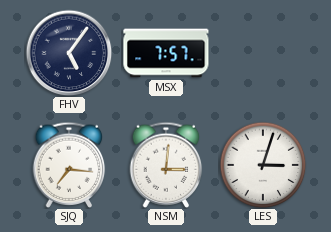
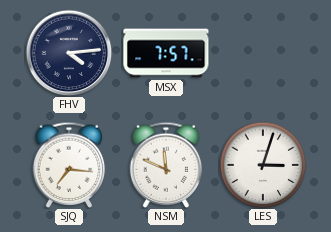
FHV: 5:06 -> 4:14 (69, 53)
NSM: 3:01 -> 11:49 (166, 165)
